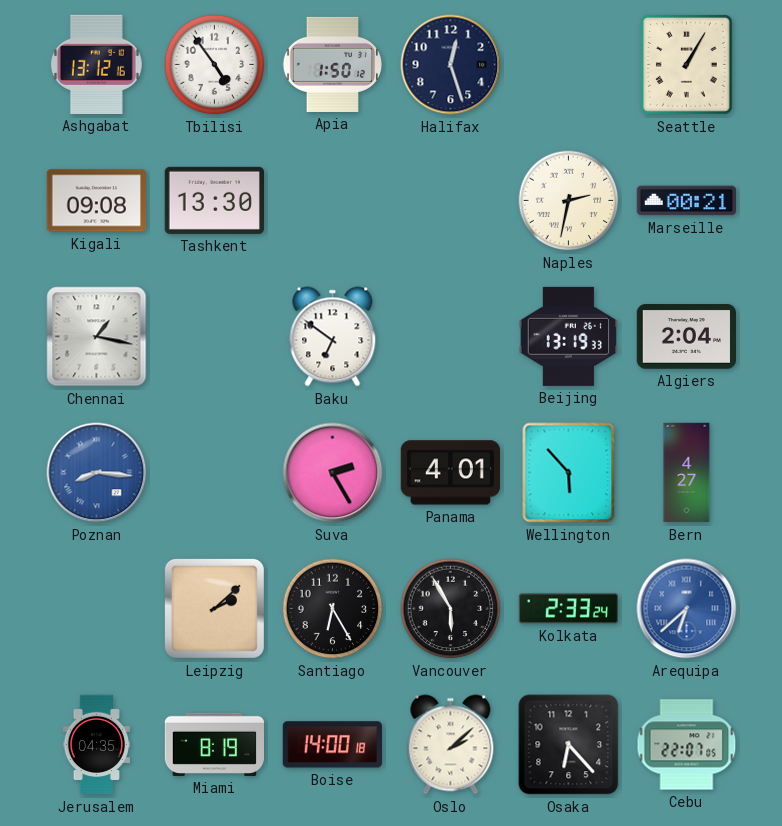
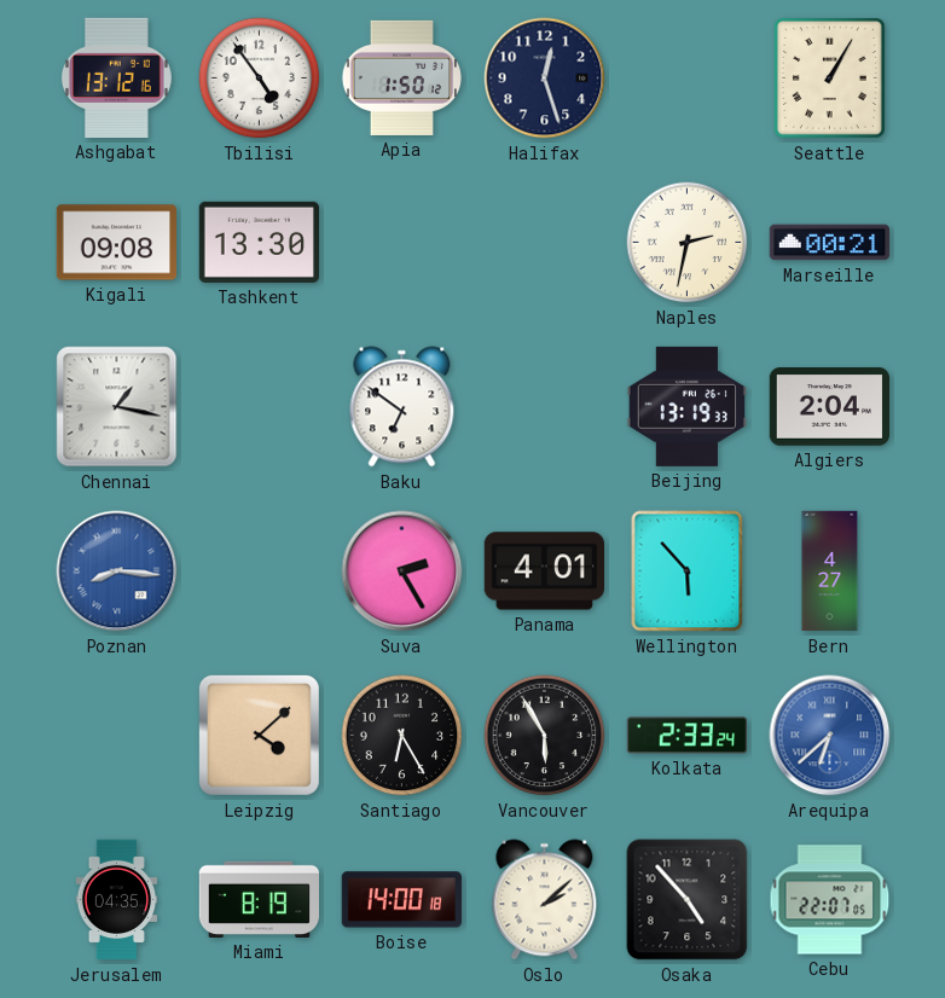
Leipzig: 2:08 -> 4:08 (259, 735)
Osaka: 6:23 -> 4:53 (688, 900)
